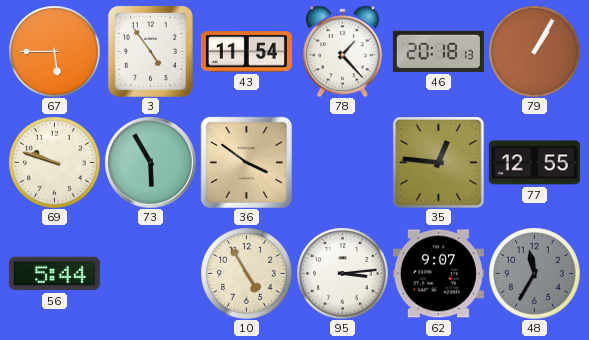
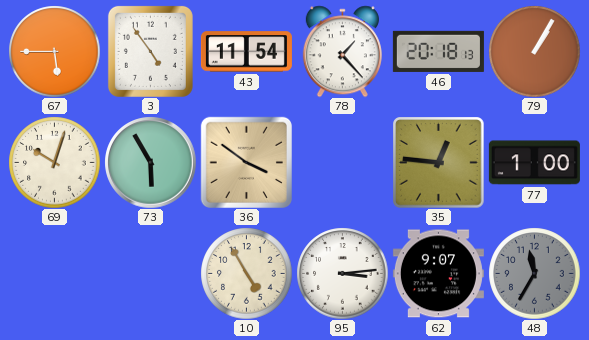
69: 9:48 -> 10:03 (54, 162)
77: 12:55 -> 1:00 (534, 163)
56: 5:44 -> none (54, 274)
